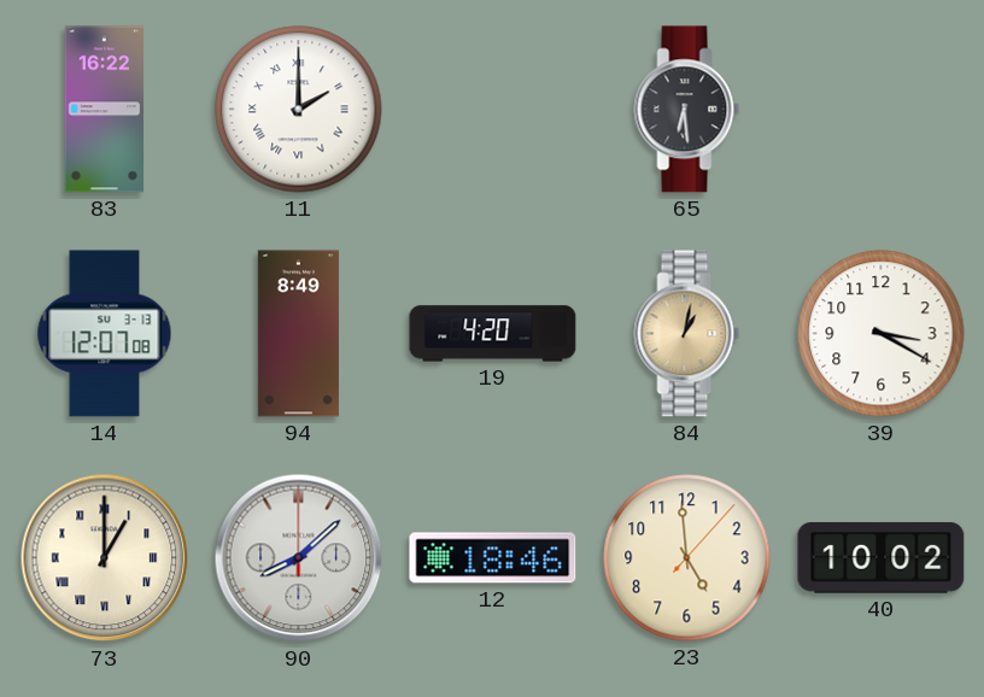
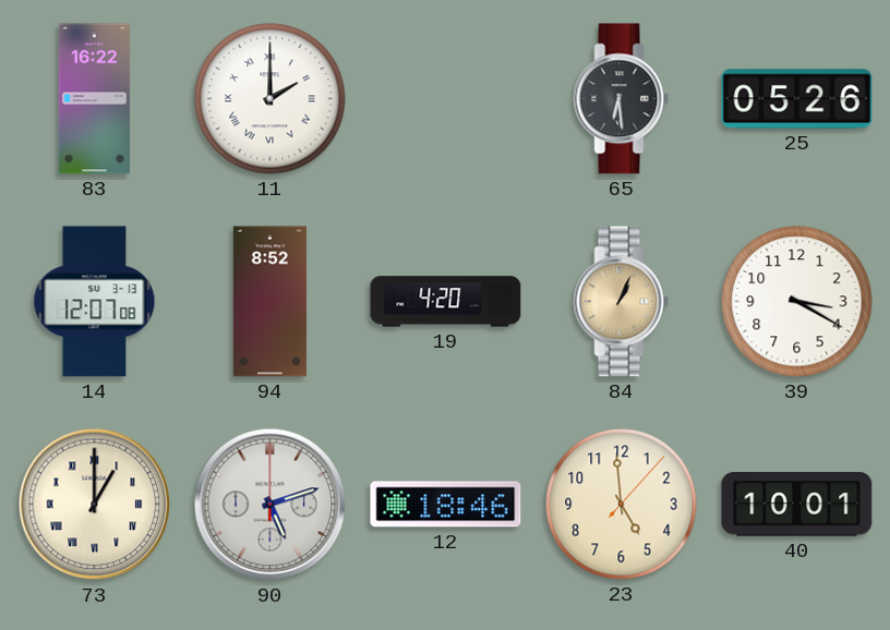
25: none -> 05:26 (797, 99)
94: 8:49 -> 8:52 (269, 302)
84: 1:02 -> 1:04 (622, 302)
90: 8:08 -> 5:12 (270, 505)
40: 10:02 -> 10:01 (797, 505)
